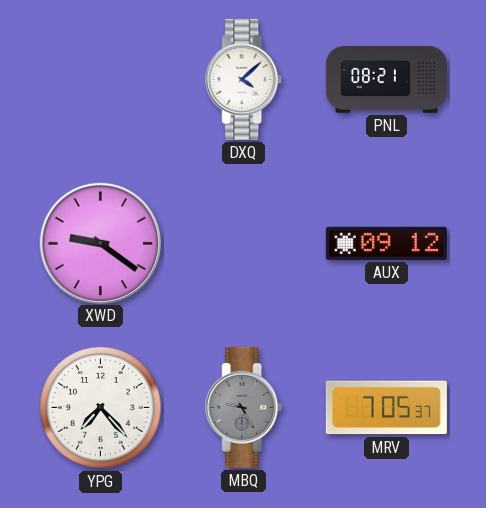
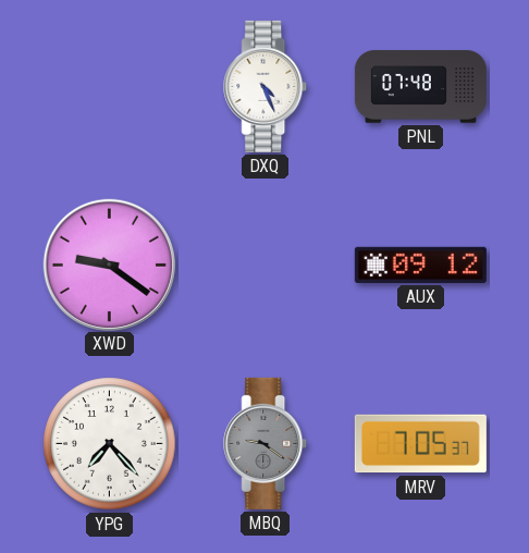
DXQ: 4:08 -> 4:26 (266, 86)
PNL: 08:21 -> 07:48 (420, 87)
MBQ: 9:25 -> 9:21 (266, 443)
